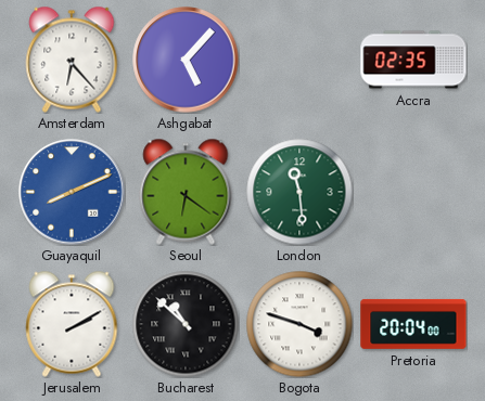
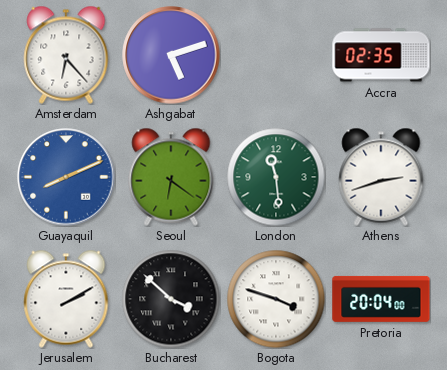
Ashgabat: 5:07 -> 5:12 (171, 55)
Athens: none -> 2:42 (381, 177)
Bucharest: 10:52 -> 3:52 (171, 299)
